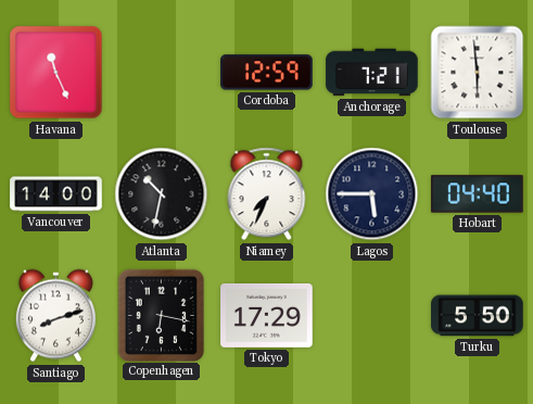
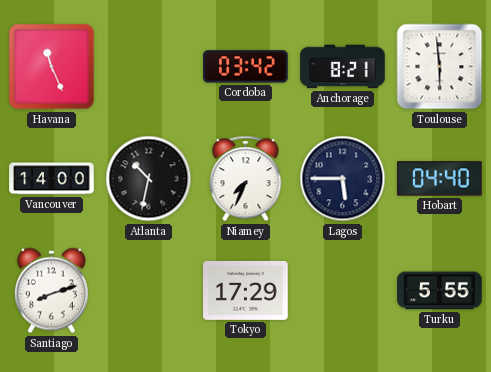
Cordoba: 12:59 -> 03:42 (246, 67)
Anchorage: 7:21 -> 8:21 (343, 67)
Copenhagen: 6:17 -> none (161, 315)
Turku: 5:50 -> 5:55 (440, 291)
